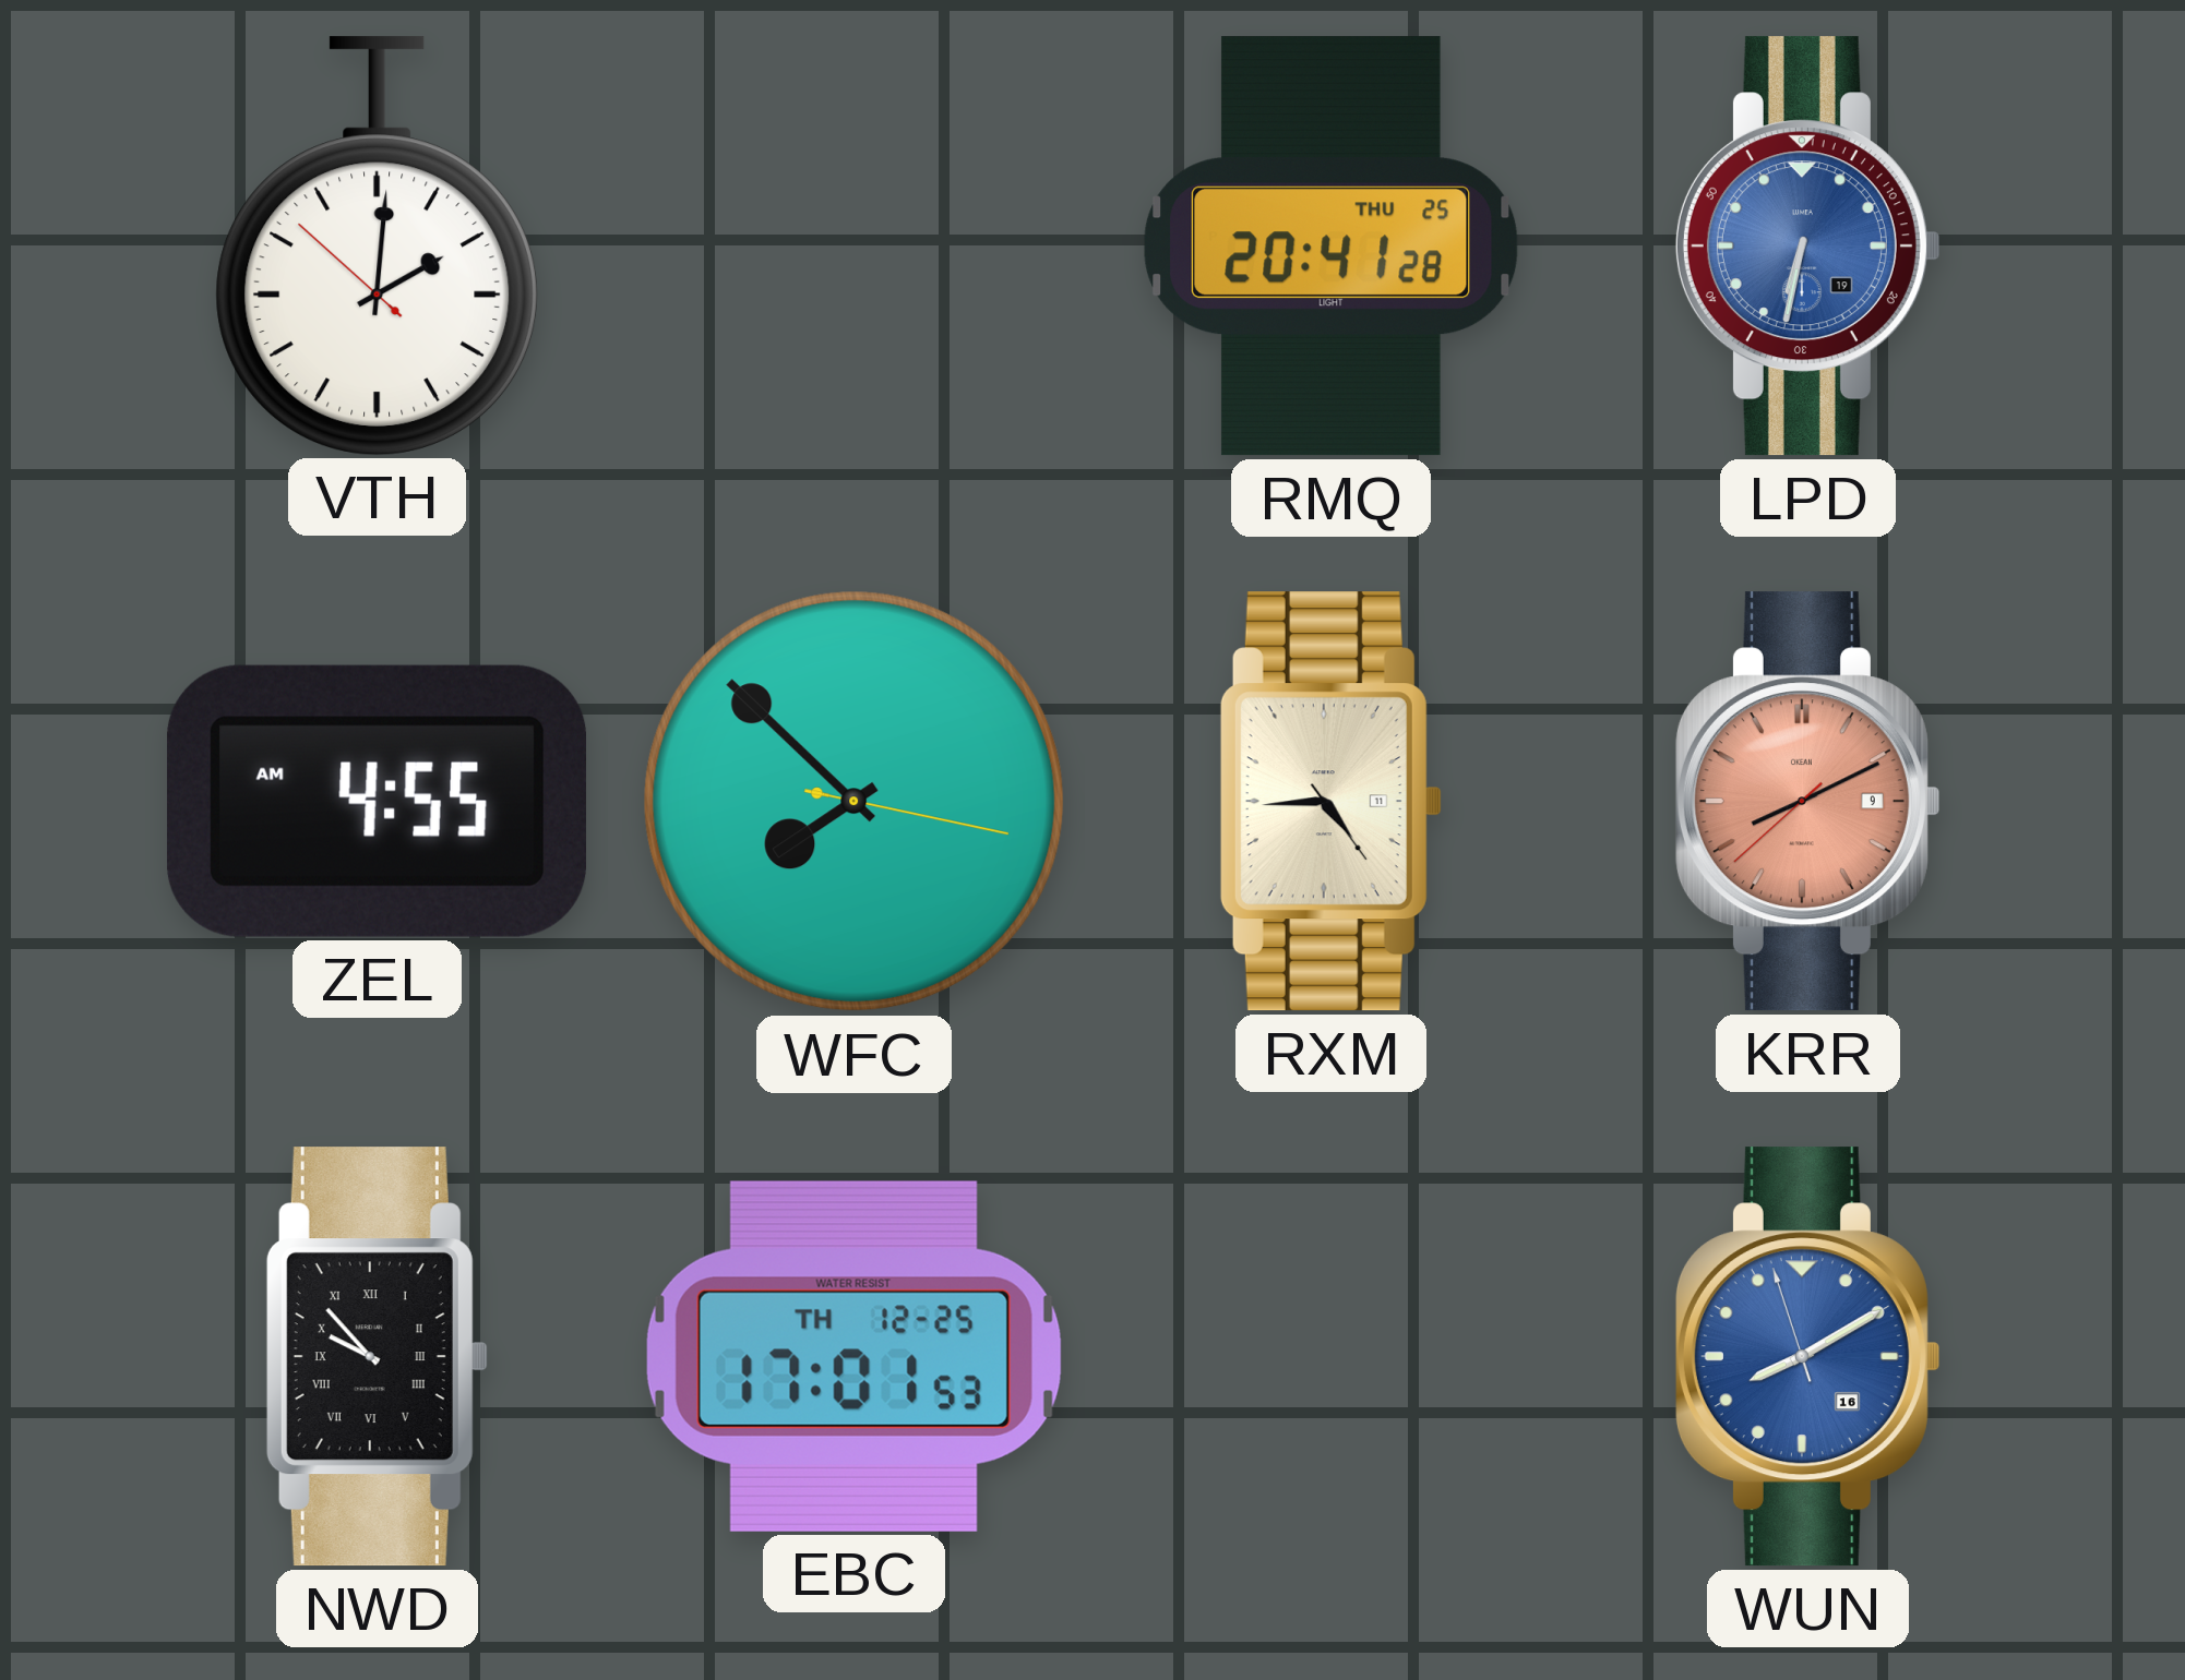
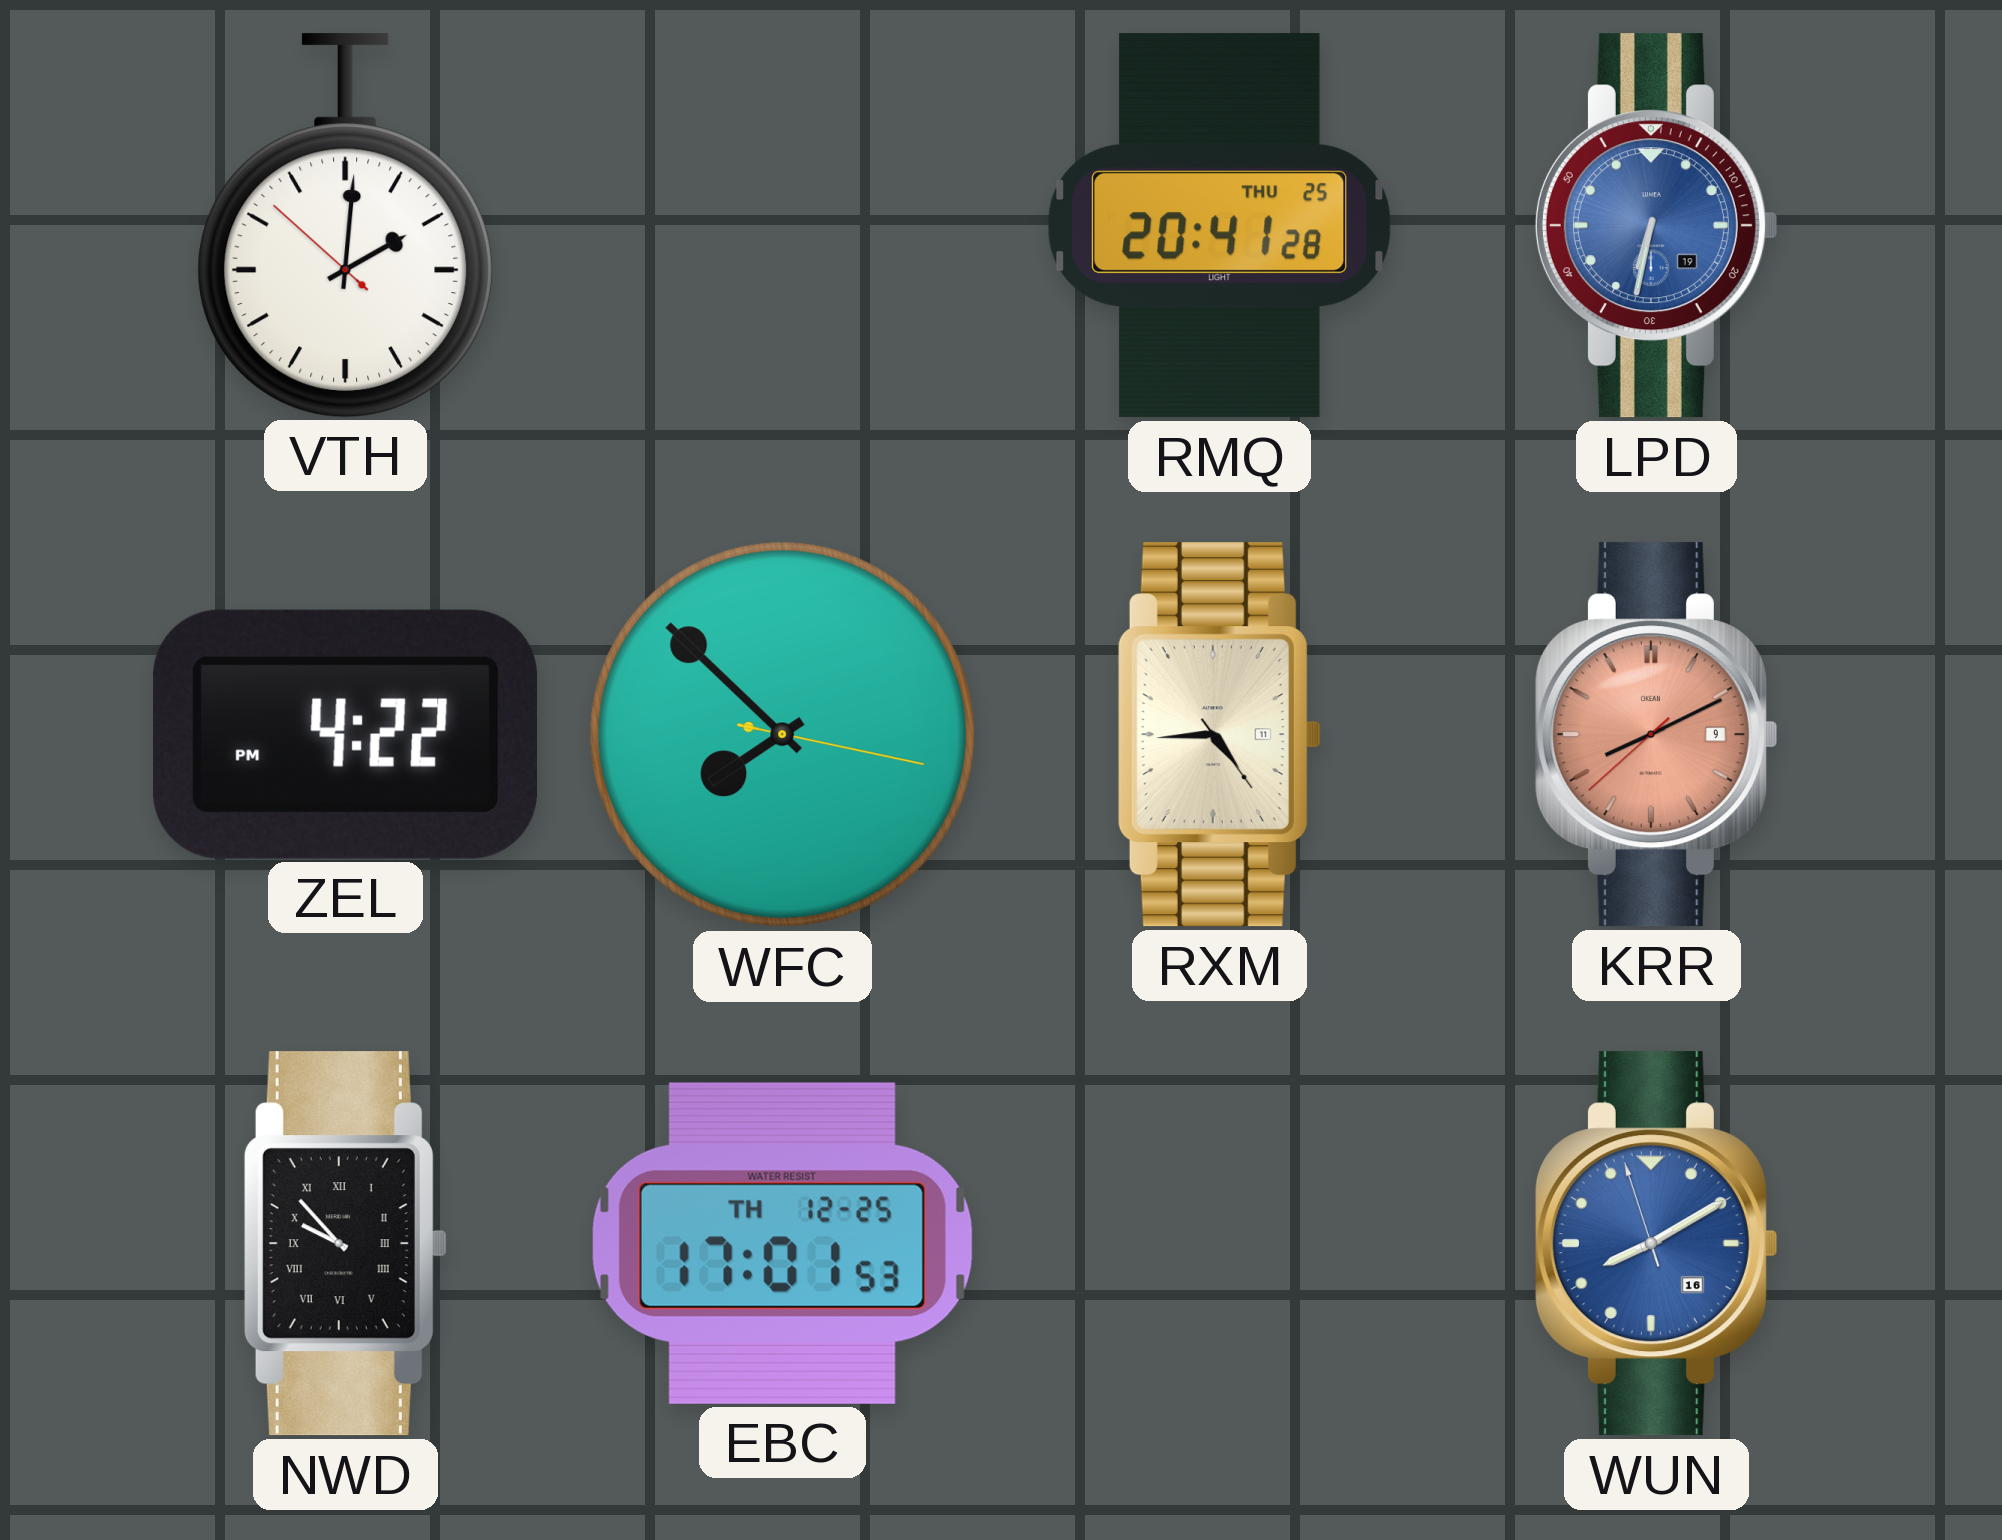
ZEL: 4:55 -> 4:22 (346, 734)
